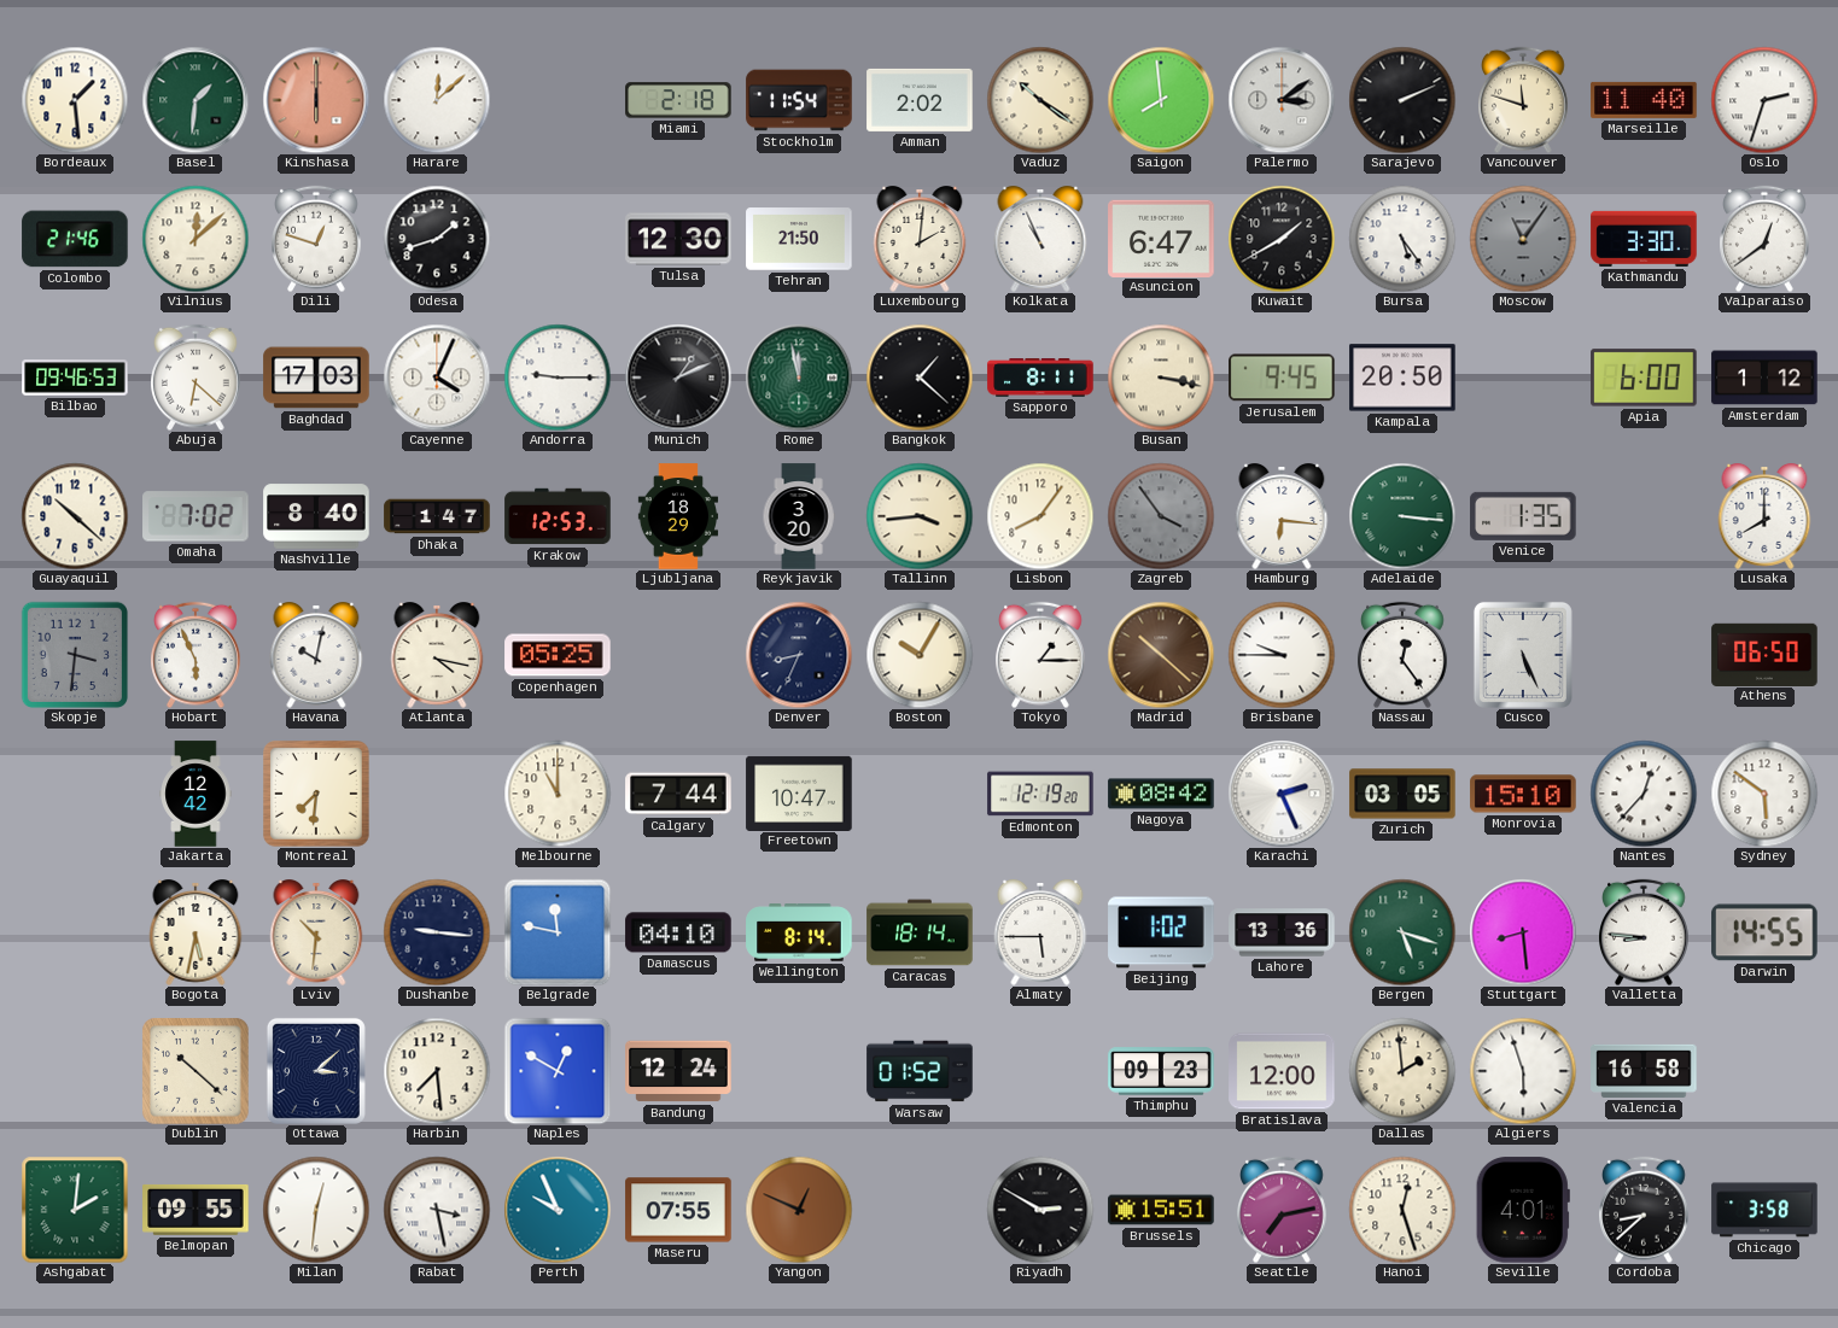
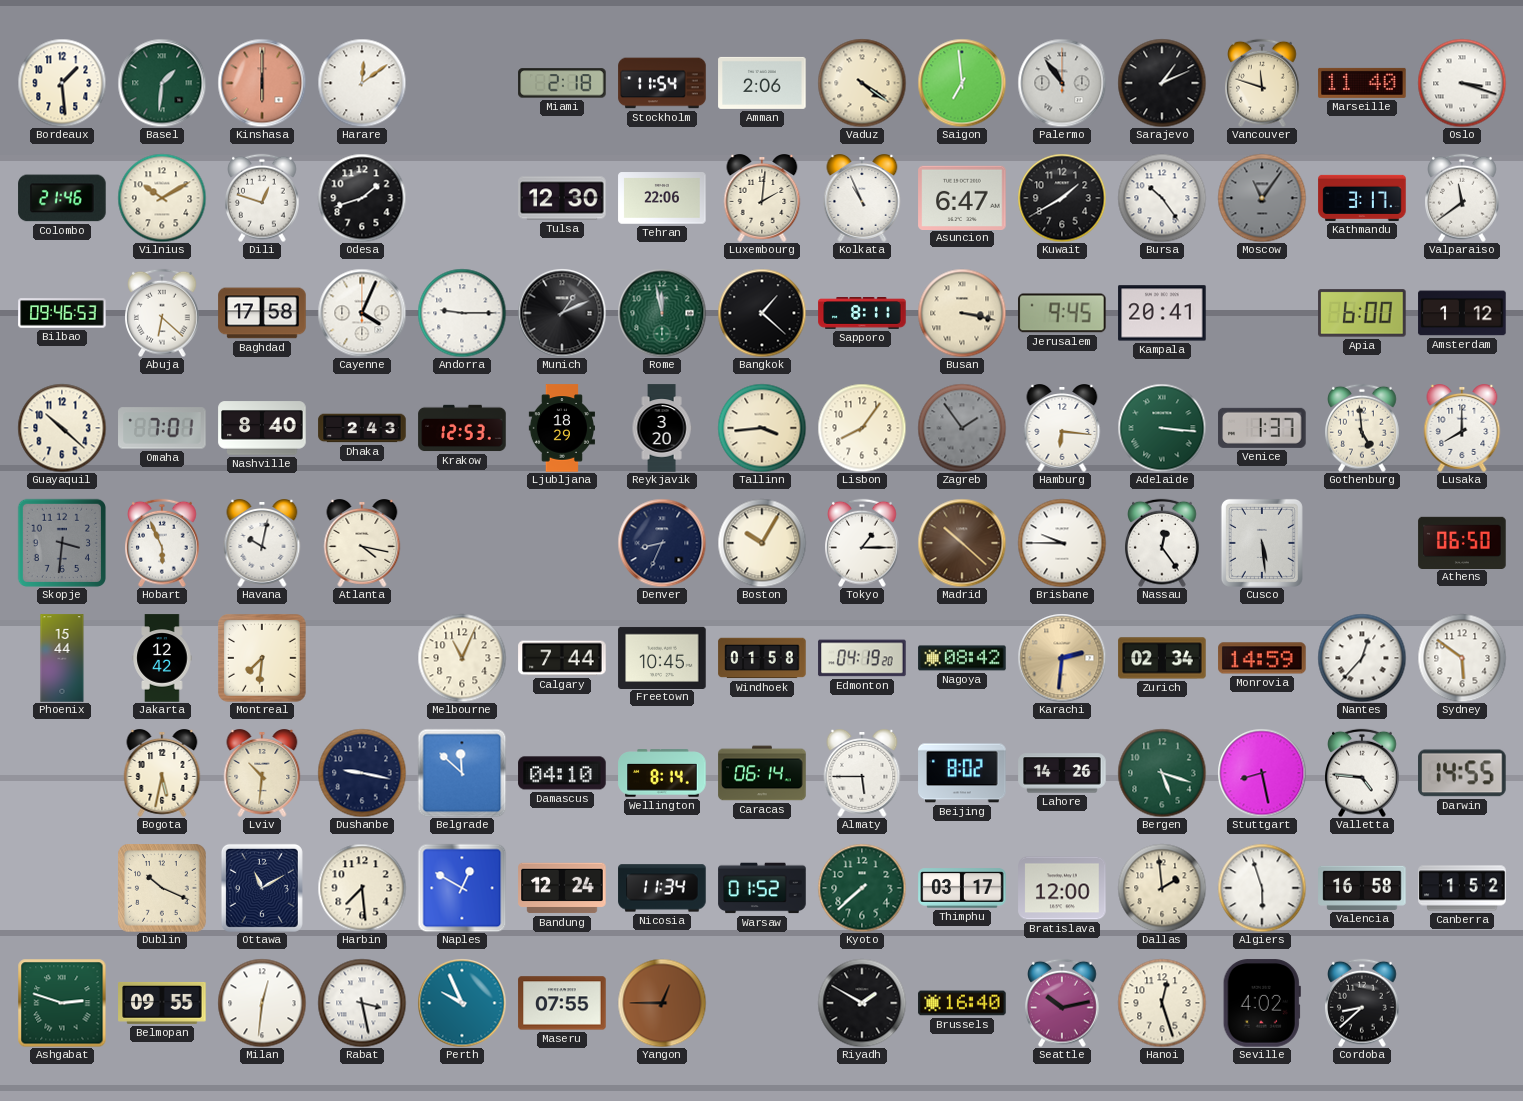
Harare: 12:08 -> 12:09 (362, 83)
Amman: 2:02 -> 2:06 (762, 83)
Vaduz: 10:21 -> 4:21 (862, 83)
Saigon: 7:59 -> 6:59 (962, 83)
Palermo: 3:09 -> 10:54 (1062, 83)
Sarajevo: 2:11 -> 1:11 (1162, 83)
Oslo: 2:33 -> 3:18 (1462, 83)
Vilnius: 12:08 -> 10:10 (162, 198)
Tehran: 21:50 -> 22:06 (662, 198)
Bursa: 5:24 -> 10:24 (1162, 198)
Kathmandu: 3:30 -> 3:17 (1362, 198)
Valparaiso: 12:39 -> 11:39 (1463, 198)
Baghdad: 17:03 -> 17:58 (262, 313)
Kampala: 20:50 -> 20:41 (1162, 313)
Omaha: 7:02 -> 7:01 (162, 428)
Dhaka: 1:47 -> 2:43 (362, 428)
Zagreb: 3:54 -> 1:54 (962, 428)
Venice: 1:35 -> 1:37 (1262, 428)
Gothenburg: none -> 4:59 (1363, 428)
Copenhagen: 05:25 -> none (558, 655)
Cusco: 5:26 -> 5:29 (1262, 543)
Phoenix: none -> 15:44 (62, 658)
Melbourne: 11:00 -> 11:04 (462, 658)
Freetown: 10:47 -> 10:45 (662, 657)
Windhoek: none -> 01:58 (762, 658)
Edmonton: 12:19 -> 04:19 (862, 658)
Karachi: 2:26 -> 2:31 (1062, 658)
Karachi dial: white -> champagne (1062, 658)
Zurich: 03:05 -> 02:34 (1162, 658)
Monrovia: 15:10 -> 14:59 (1262, 658)
Dushanbe: 9:16 -> 9:17 (362, 773)
Belgrade: 11:47 -> 11:52 (462, 773)
Caracas: 18:14 -> 06:14 (762, 773)
Beijing: 1:02 -> 8:02 (962, 773)
Lahore: 13:36 -> 14:26 (1062, 773)
Stuttgart: 8:29 -> 8:28 (1262, 773)
Valletta: 8:46 -> 4:46 (1363, 773)
Dublin: 10:22 -> 10:19 (162, 888)
Ottawa: 3:08 -> 11:10 (262, 888)
Nicosia: none -> 11:34 (662, 888)
Kyoto: none -> 7:38 (862, 888)
Thimphu: 09:23 -> 03:17 (962, 888)
Canberra: none -> 1:52 (1462, 888)
Ashgabat: 2:01 -> 2:48 (62, 1003)
Yangon: 12:49 -> 12:45 (662, 1003)
Riyadh: 2:50 -> 1:50 (862, 1003)
Brussels: 15:51 -> 16:40 (962, 1003)
Seattle: 7:13 -> 10:13 (1063, 1003)
Seville: 4:01 -> 4:02 (1262, 1003)
Chicago: 3:58 -> none (1764, 1210)
